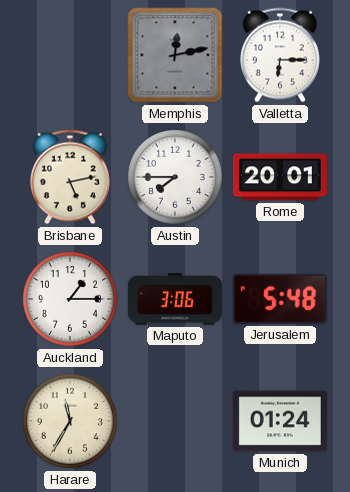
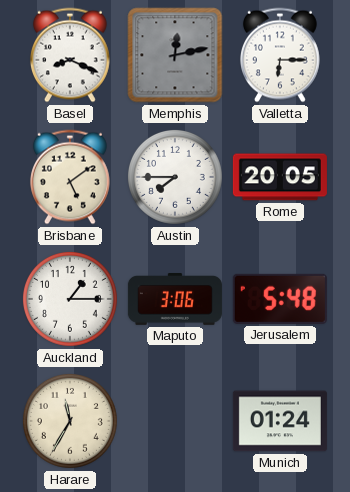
Basel: none -> 8:19 (70, 55)
Brisbane: 5:13 -> 5:09 (70, 177)
Rome: 20:01 -> 20:05 (280, 177)
